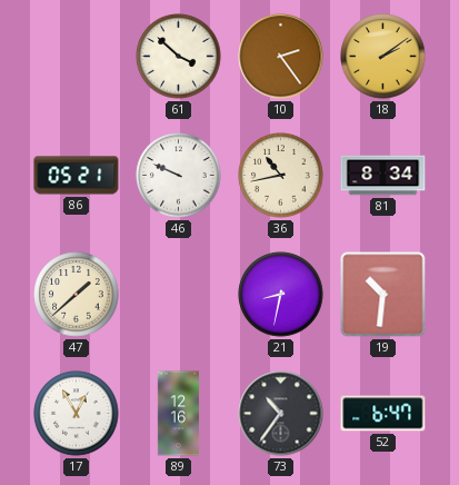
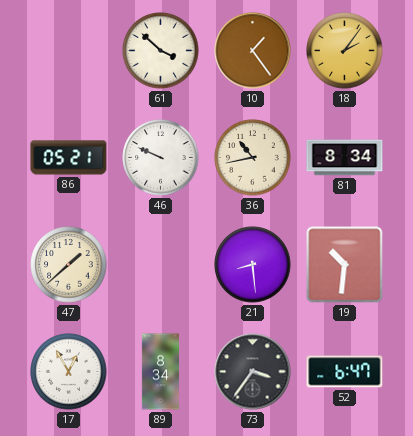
10: 2:24 -> 1:24 (253, 51)
18: 2:09 -> 2:06 (345, 51)
21: 8:32 -> 8:29 (253, 265)
89: 12:16 -> 8:34 (161, 372)
73: 10:36 -> 3:36 (253, 372)
